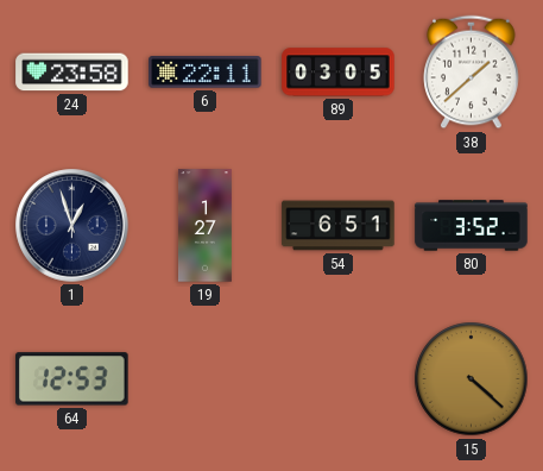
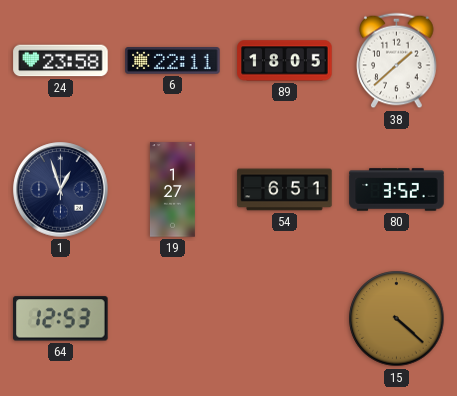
89: 03:05 -> 18:05 (285, 61)
